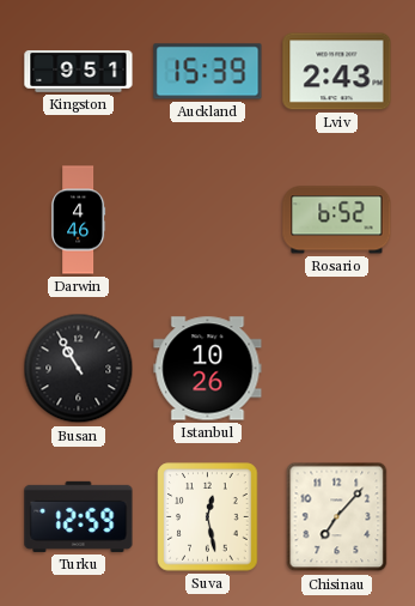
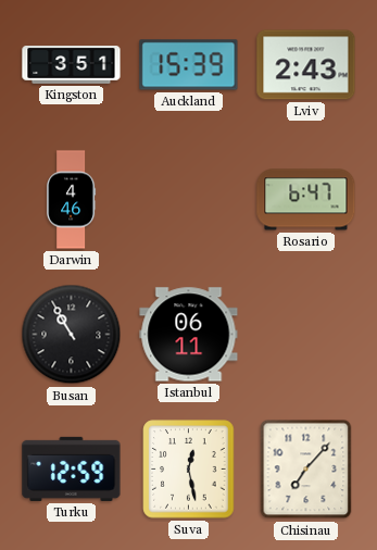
Kingston: 9:51 -> 3:51 (72, 65)
Rosario: 6:52 -> 6:47 (306, 200)
Istanbul: 10:26 -> 06:11 (189, 335)
